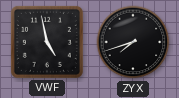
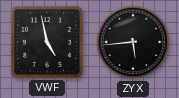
ZYX: 7:42 -> 5:44 (133, 42)
